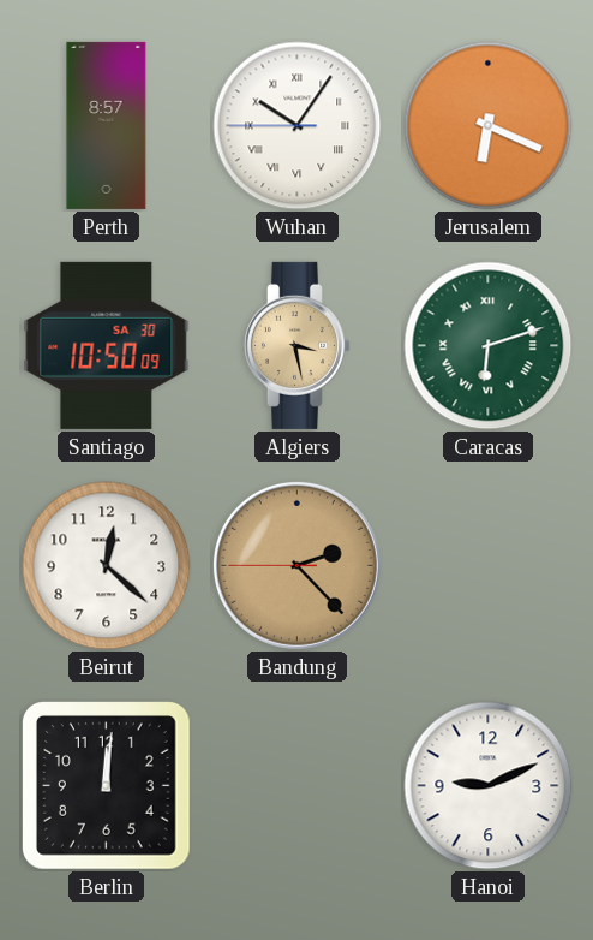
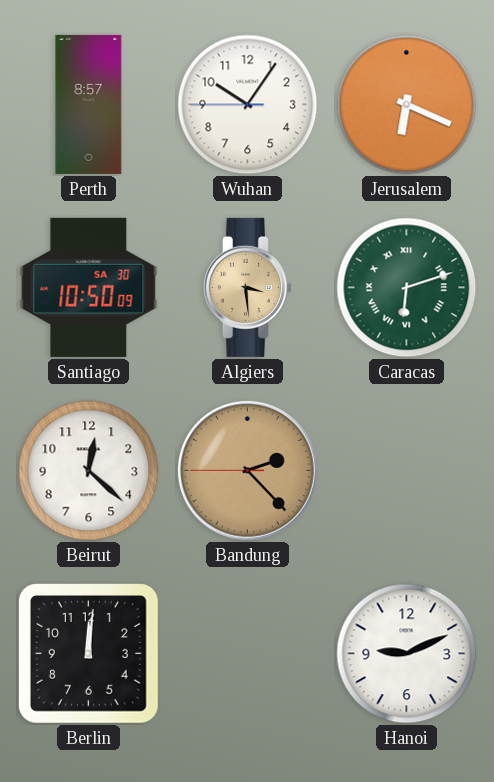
Wuhan numerals: Roman -> Arabic (248, 105)
Algiers: 3:28 -> 3:29 (247, 287)
